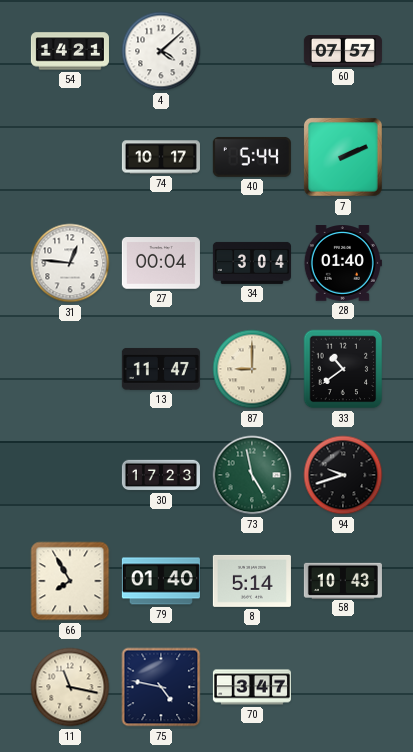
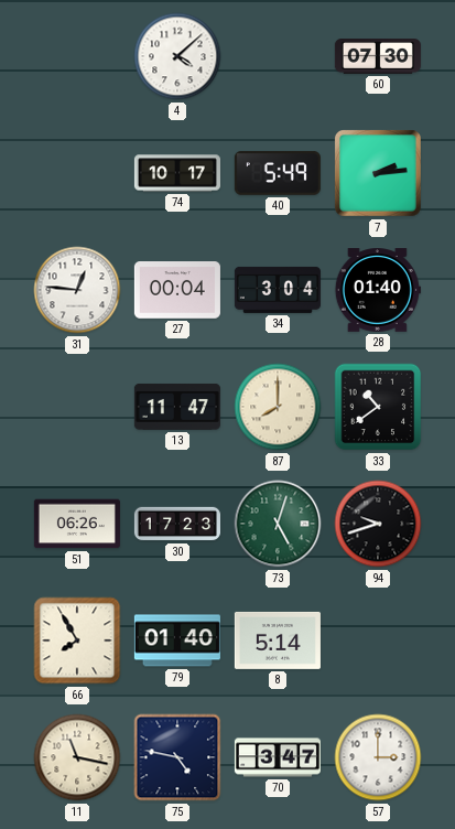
54: 14:21 -> none (70, 51)
60: 07:57 -> 07:30 (378, 57)
40: 5:44 -> 5:49 (278, 173)
7: 2:11 -> 2:14 (379, 174)
87: 9:00 -> 8:00 (278, 407)
51: none -> 06:26 (77, 524)
73: 4:58 -> 5:03 (278, 524)
58: 10:43 -> none (343, 580)
57: none -> 3:00 (378, 757)
